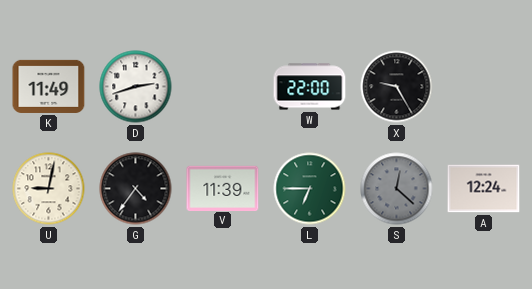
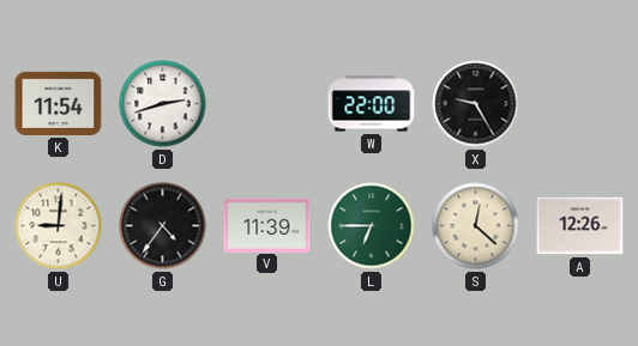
K: 11:49 -> 11:54 (59, 103)
U: 9:02 -> 9:01 (59, 226)
S dial: grey -> cream (476, 226)
A: 12:24 -> 12:26 (580, 226)
